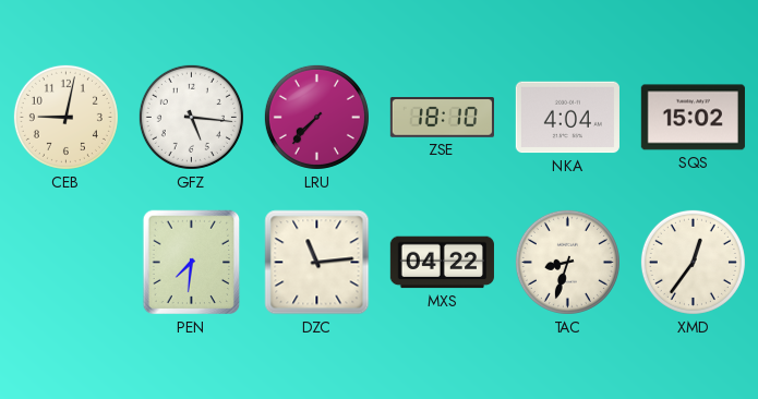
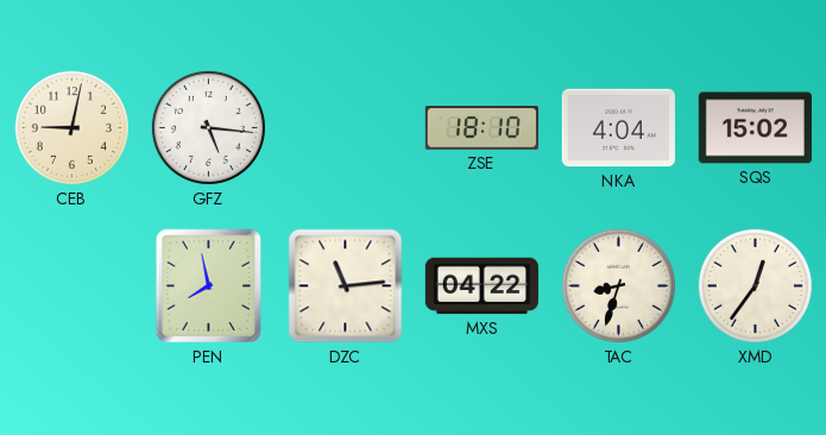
LRU: 7:37 -> none (316, 117)
PEN: 7:31 -> 7:58 (209, 286)
